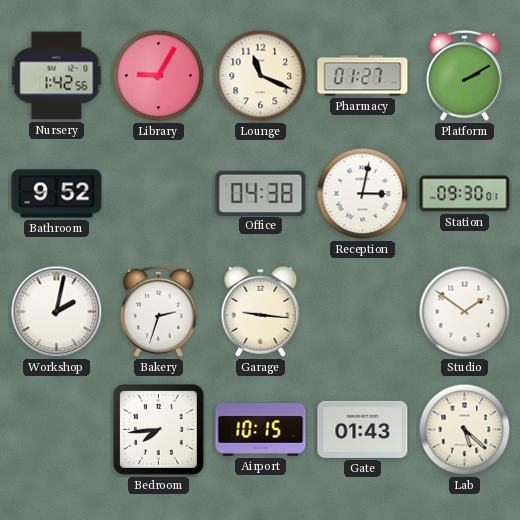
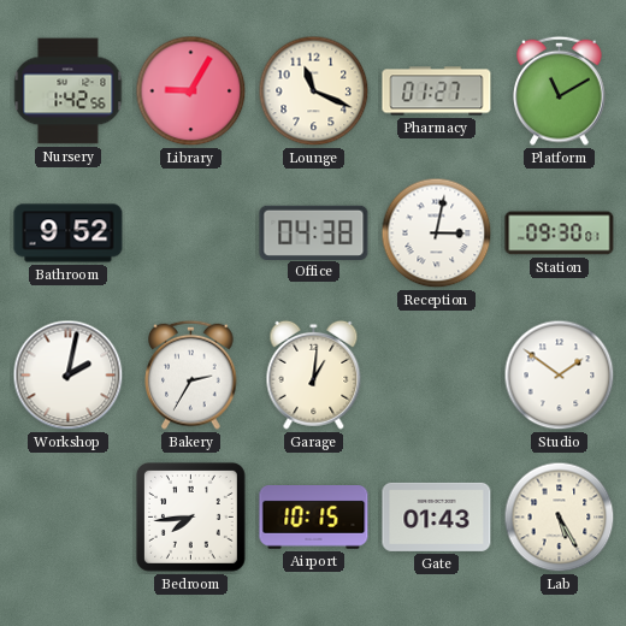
Platform: 2:10 -> 11:10 (560, 90)
Bakery: 2:33 -> 2:35 (191, 374)
Garage: 9:16 -> 1:01 (314, 374)
Lab: 5:22 -> 5:25 (560, 518)
